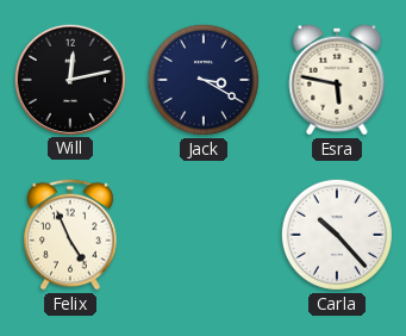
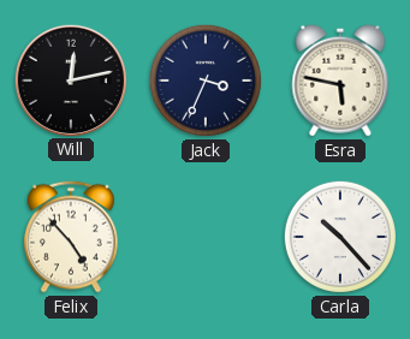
Jack: 3:20 -> 3:34 (206, 81)
Felix: 4:56 -> 4:53 (72, 237)
